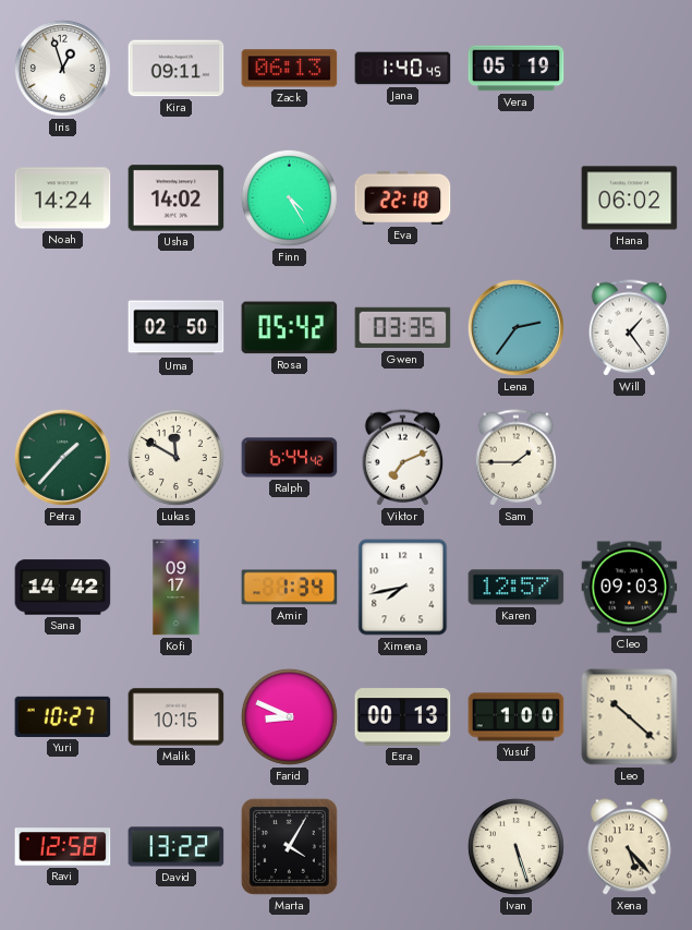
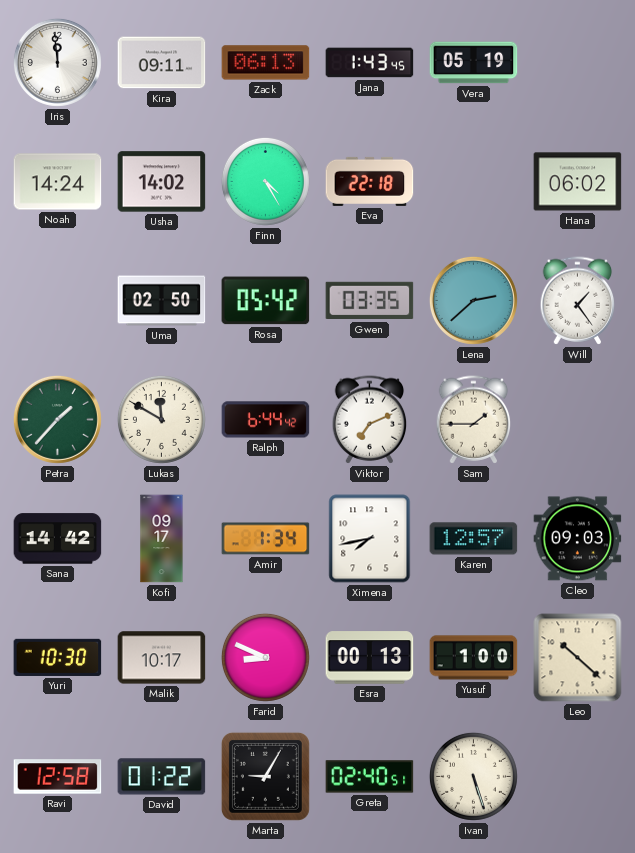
Iris: 12:57 -> 11:59 (57, 62)
Jana: 1:40 -> 1:43 (370, 63)
Lena: 2:36 -> 2:38 (473, 300)
Yuri: 10:27 -> 10:30 (58, 657)
Malik: 10:15 -> 10:17 (162, 658)
David: 13:22 -> 01:22 (162, 777)
Marta: 4:05 -> 9:05 (265, 776)
Greta: none -> 02:40 (370, 777)
Xena: 5:23 -> none (630, 847)
